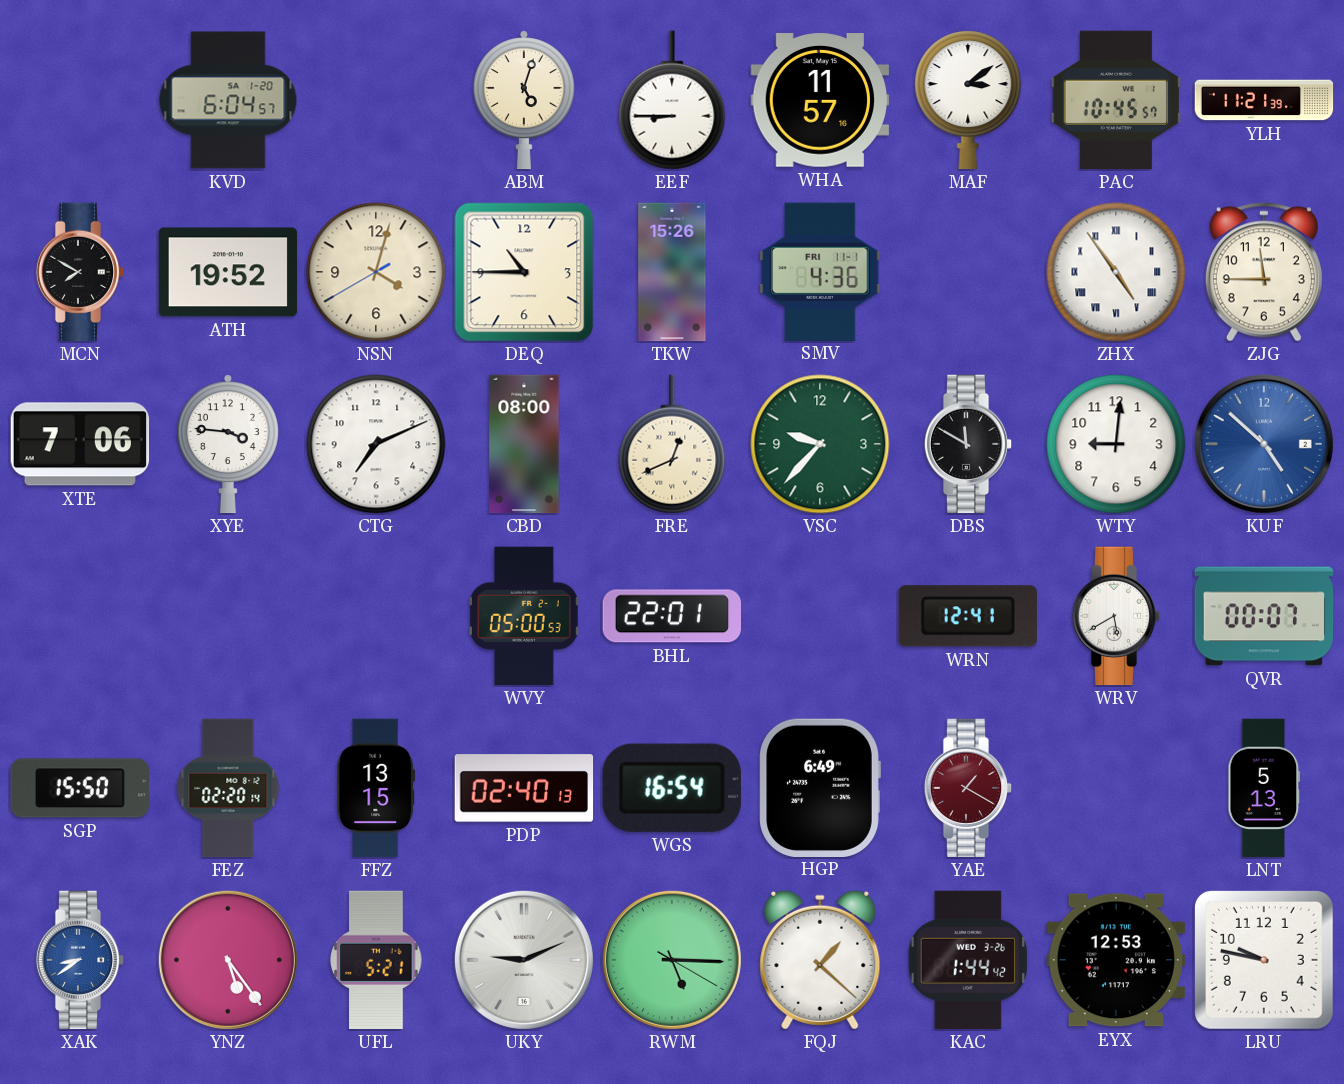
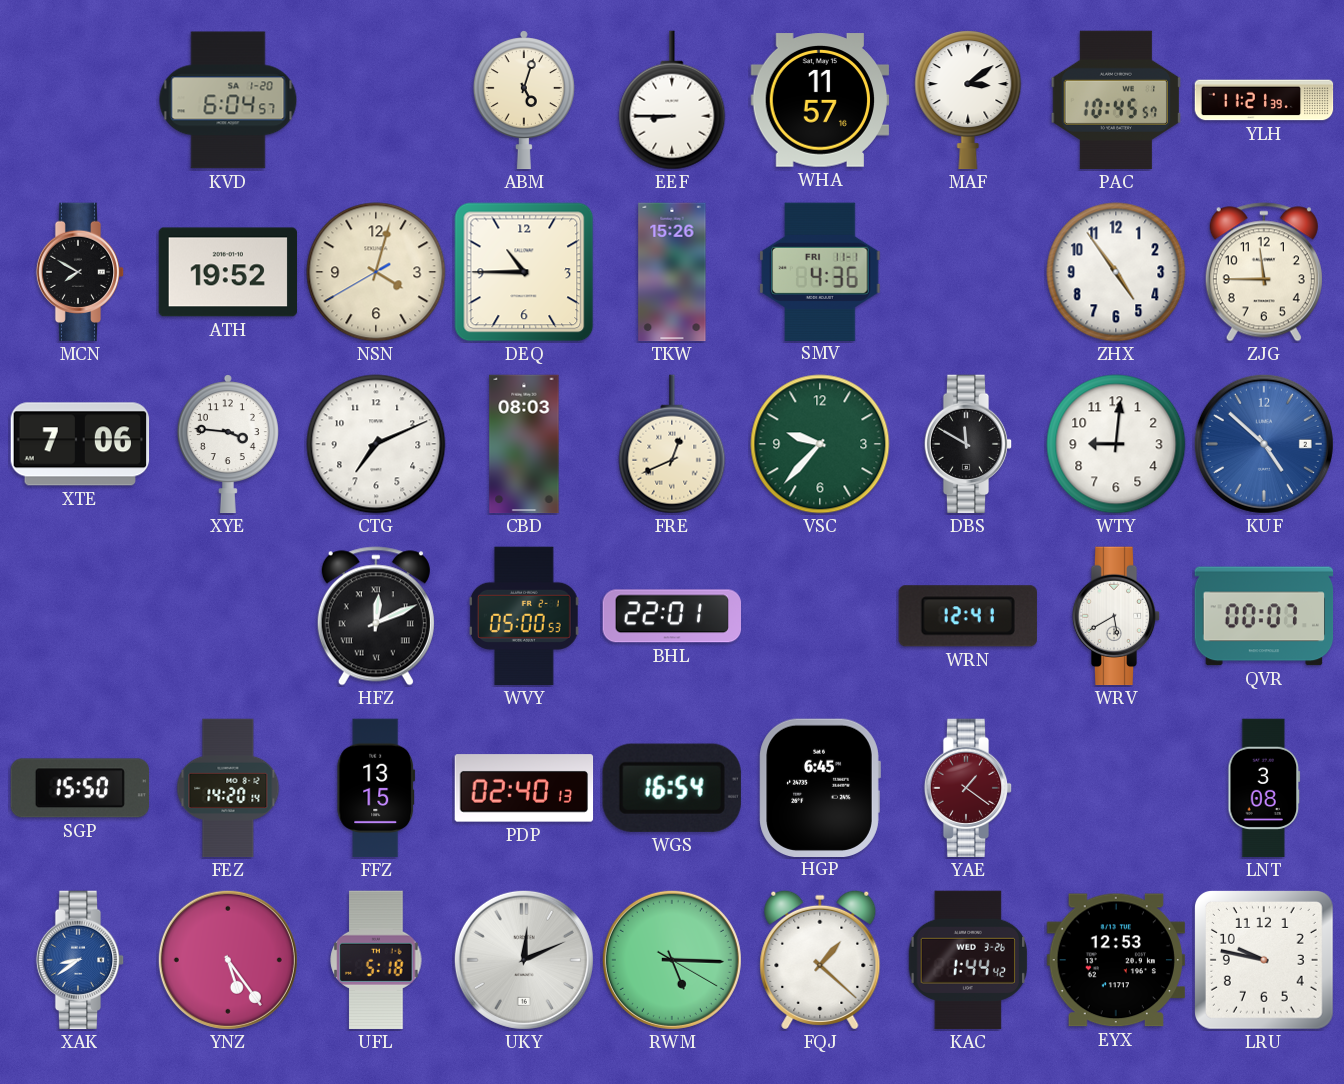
ZHX numerals: Roman -> Arabic (1116, 272)
CBD: 08:00 -> 08:03 (524, 444)
HFZ: none -> 12:11 (376, 616)
FEZ: 02:20 -> 14:20 (228, 788)
HGP: 6:49 -> 6:45 (820, 787)
YAE: 1:20 -> 1:21 (968, 788)
LNT: 5:13 -> 3:08 (1264, 788)
UFL: 5:21 -> 5:18 (376, 960)
UKY: 9:11 -> 12:11 (524, 960)
